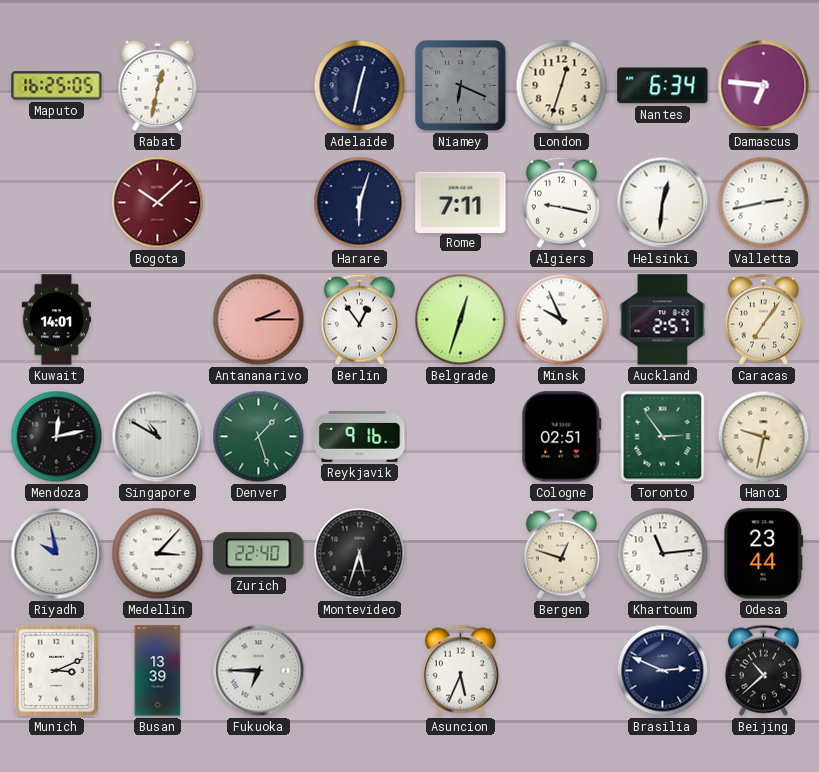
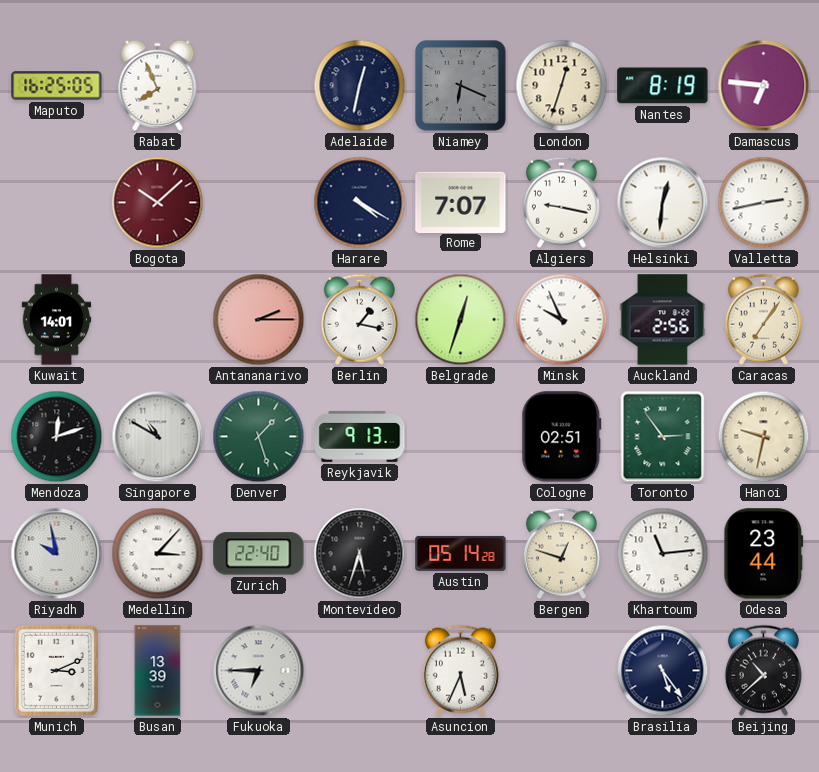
Rabat: 12:32 -> 7:56 (158, 85)
Nantes: 6:34 -> 8:19 (663, 86)
Harare: 6:03 -> 4:20 (360, 203)
Rome: 7:11 -> 7:07 (461, 202)
Berlin: 12:54 -> 1:17 (359, 319)
Auckland: 2:57 -> 2:56 (663, 320)
Mendoza: 12:13 -> 12:12 (57, 437)
Reykjavik: 9:16 -> 9:13 (360, 436)
Austin: none -> 05:14 (461, 553)
Brasilia: 2:49 -> 5:24 (663, 671)
